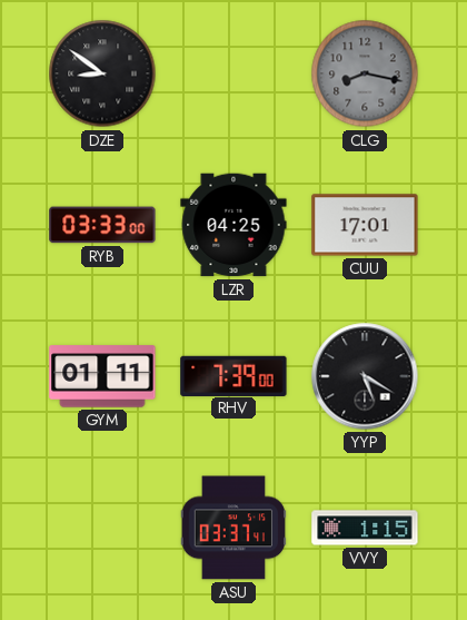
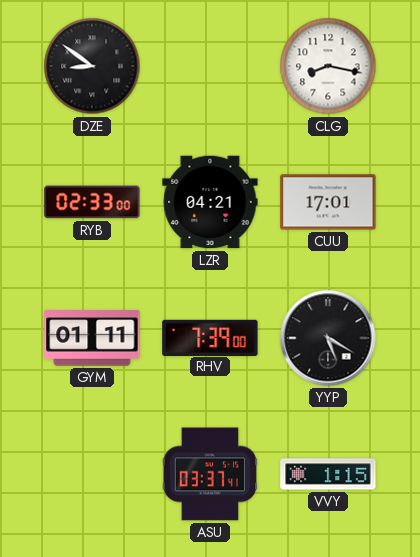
CLG dial: grey -> white (328, 66)
RYB: 03:33 -> 02:33 (92, 202)
LZR: 04:25 -> 04:21 (210, 202)
